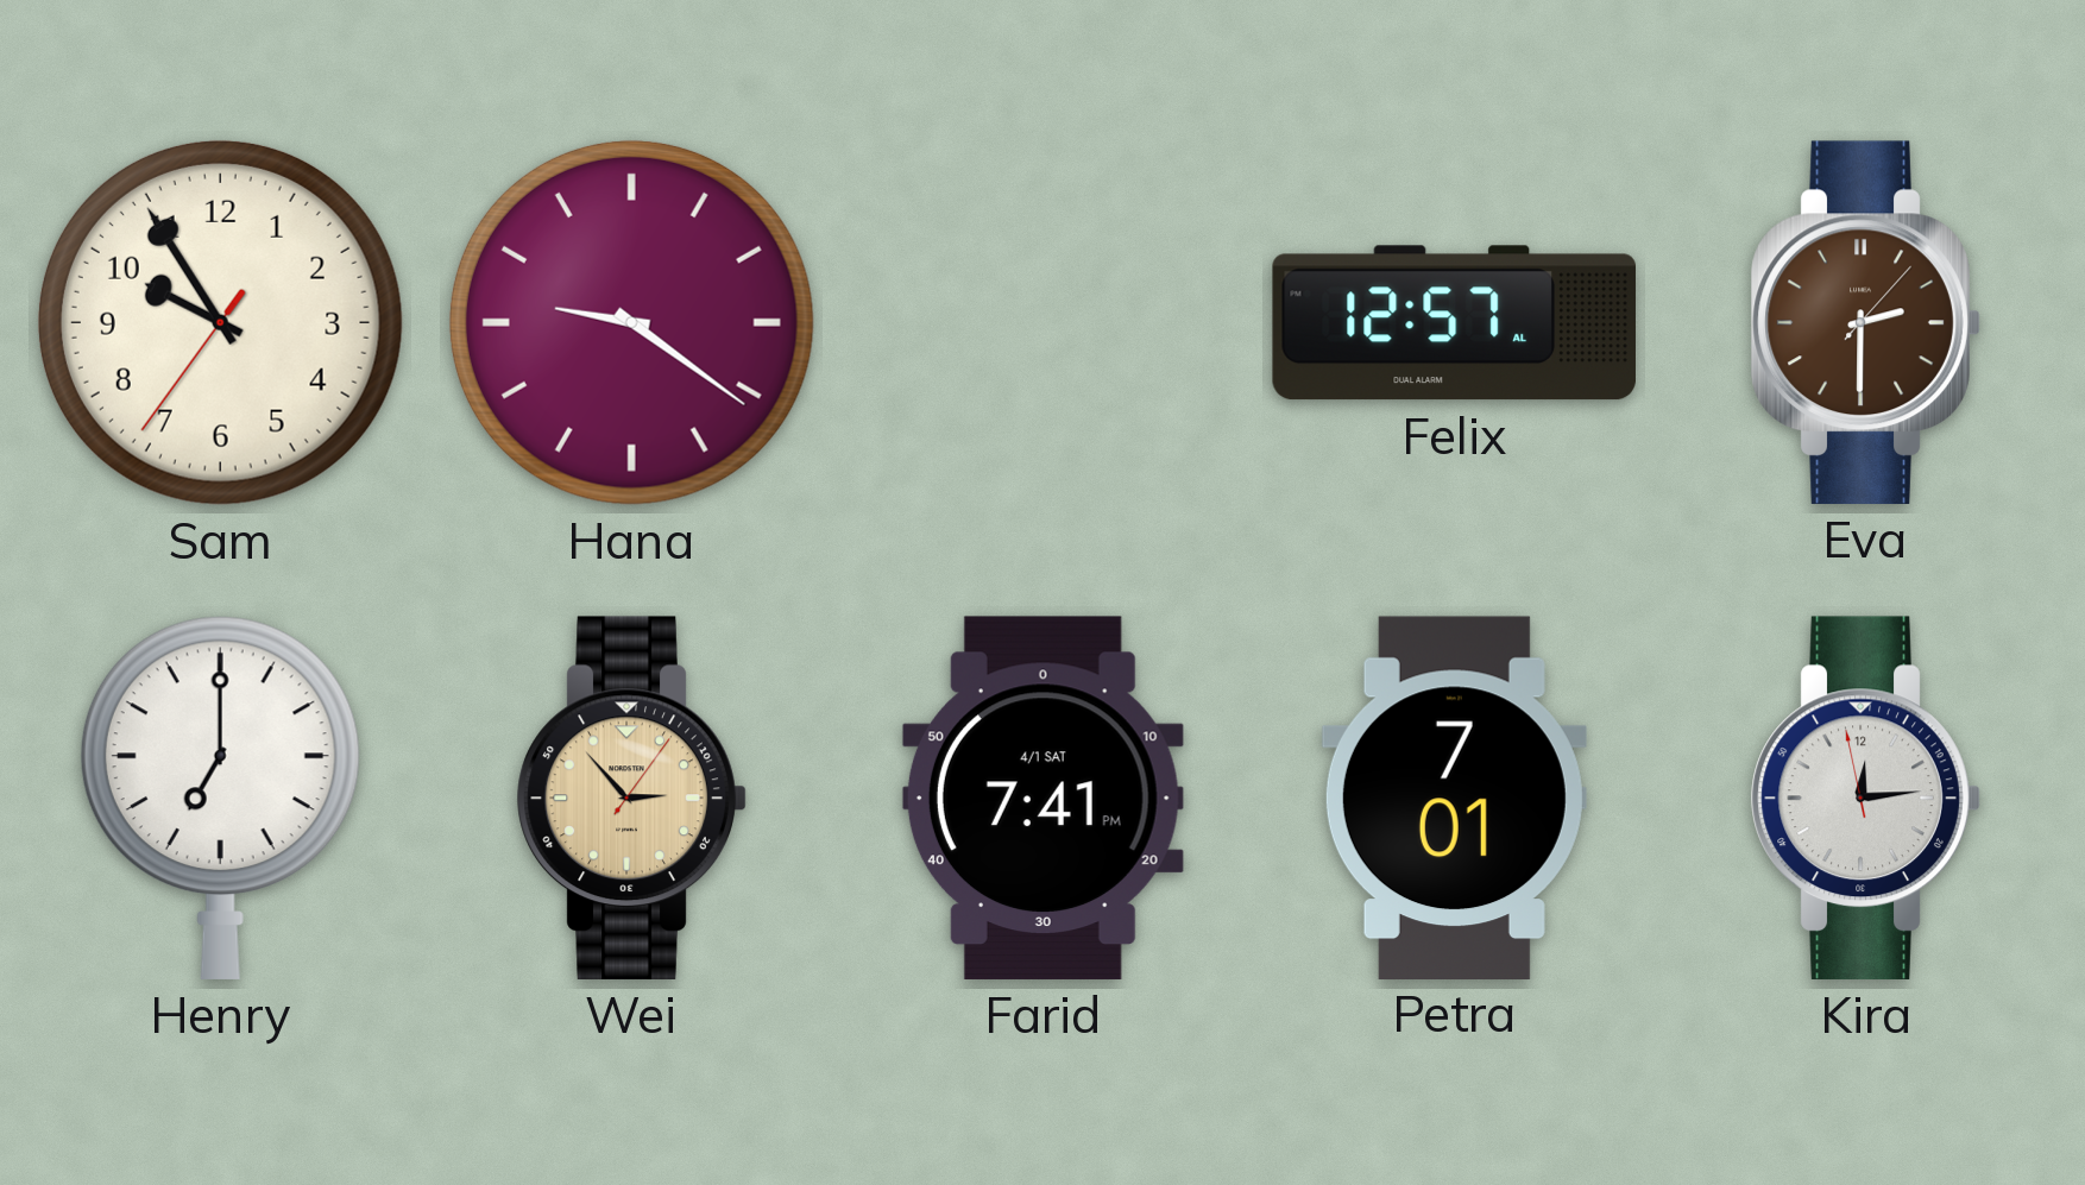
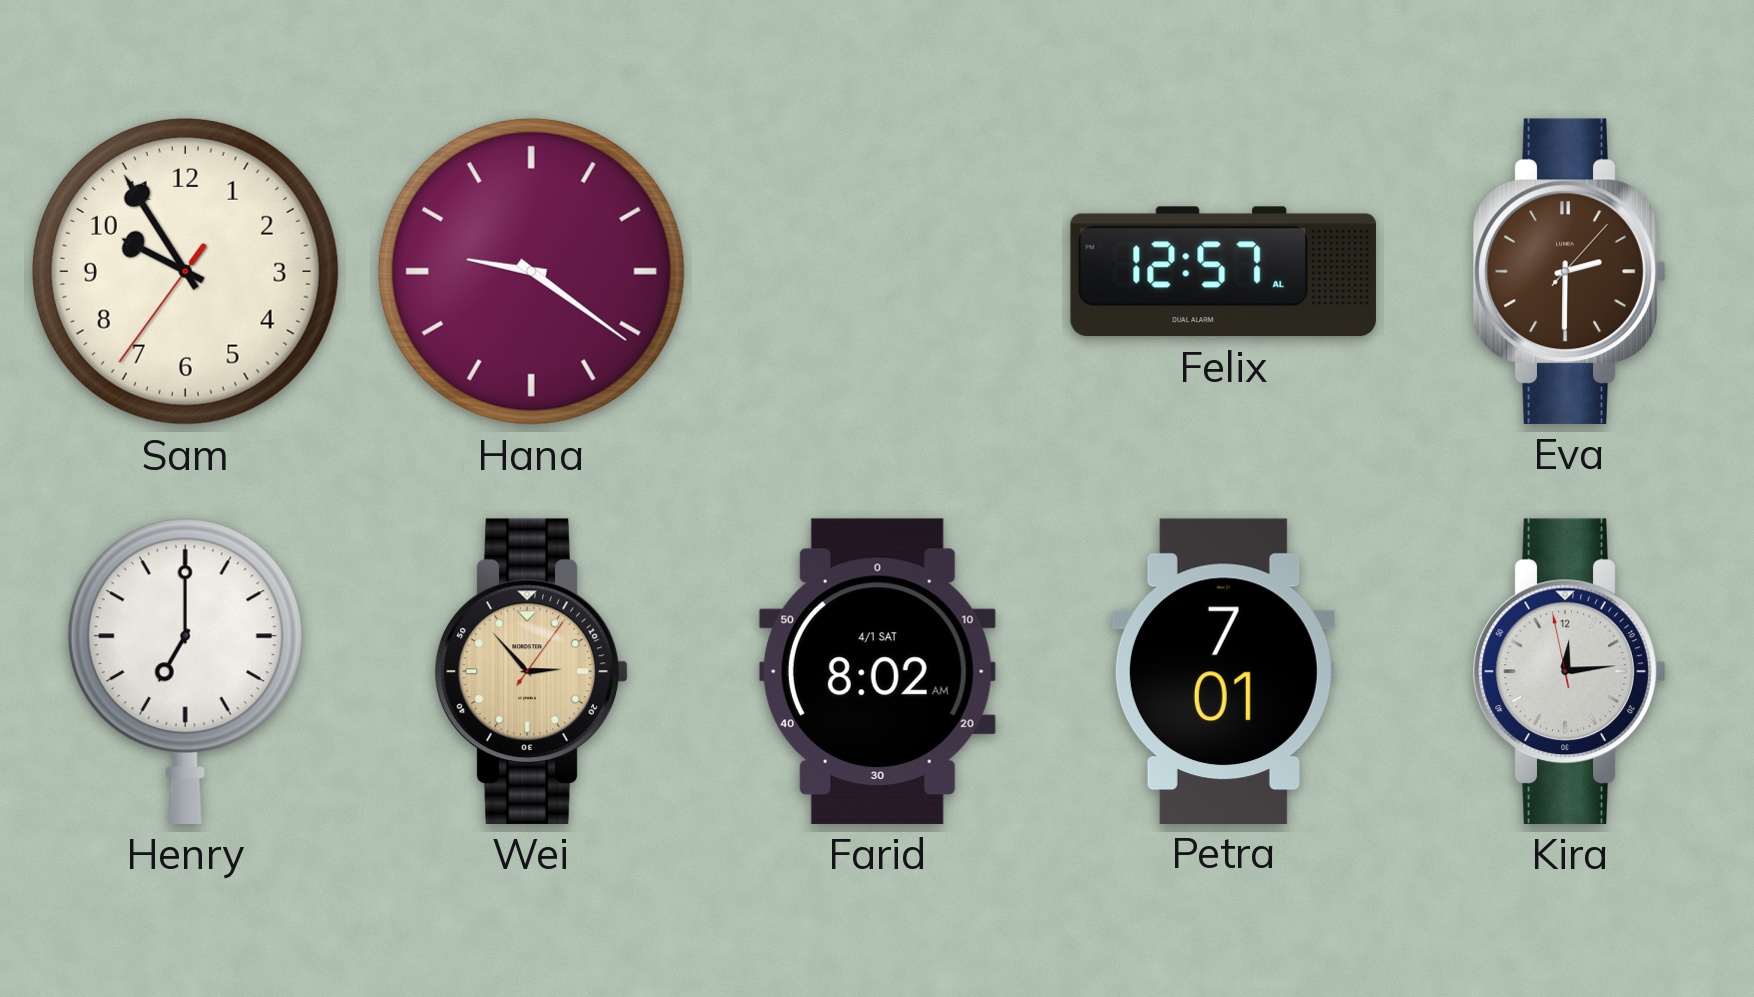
Farid: 7:41 -> 8:02 (877, 671)
